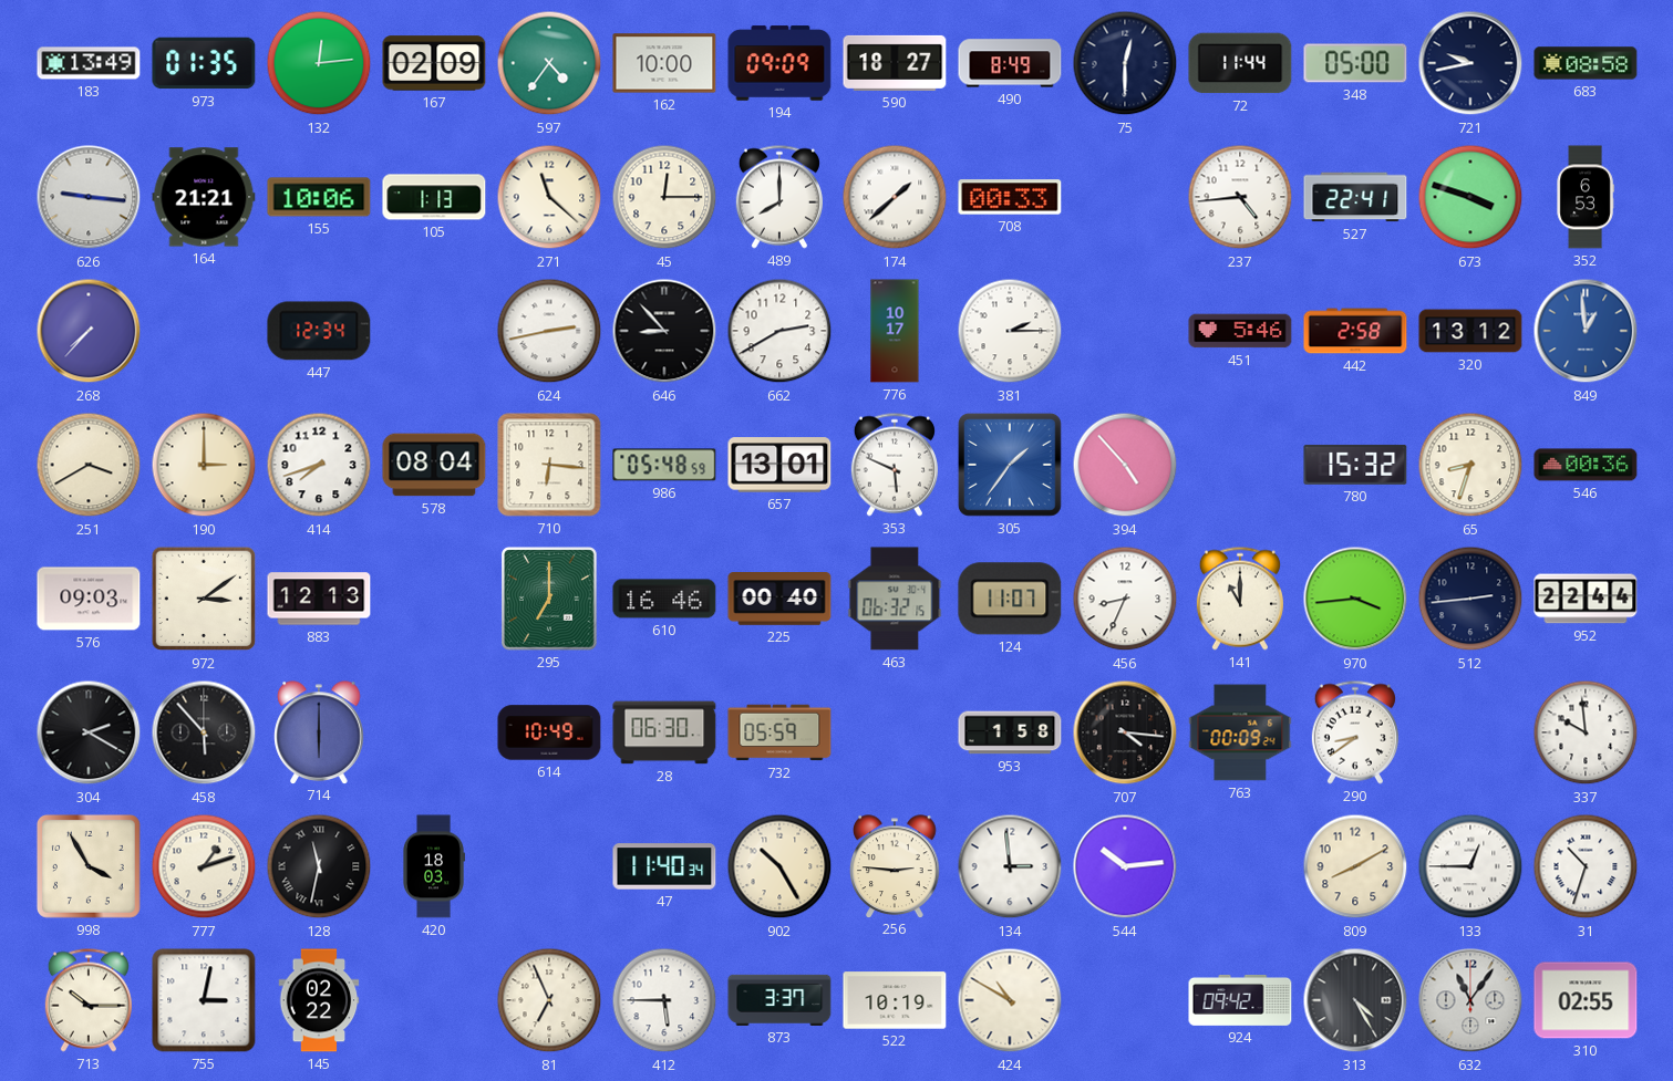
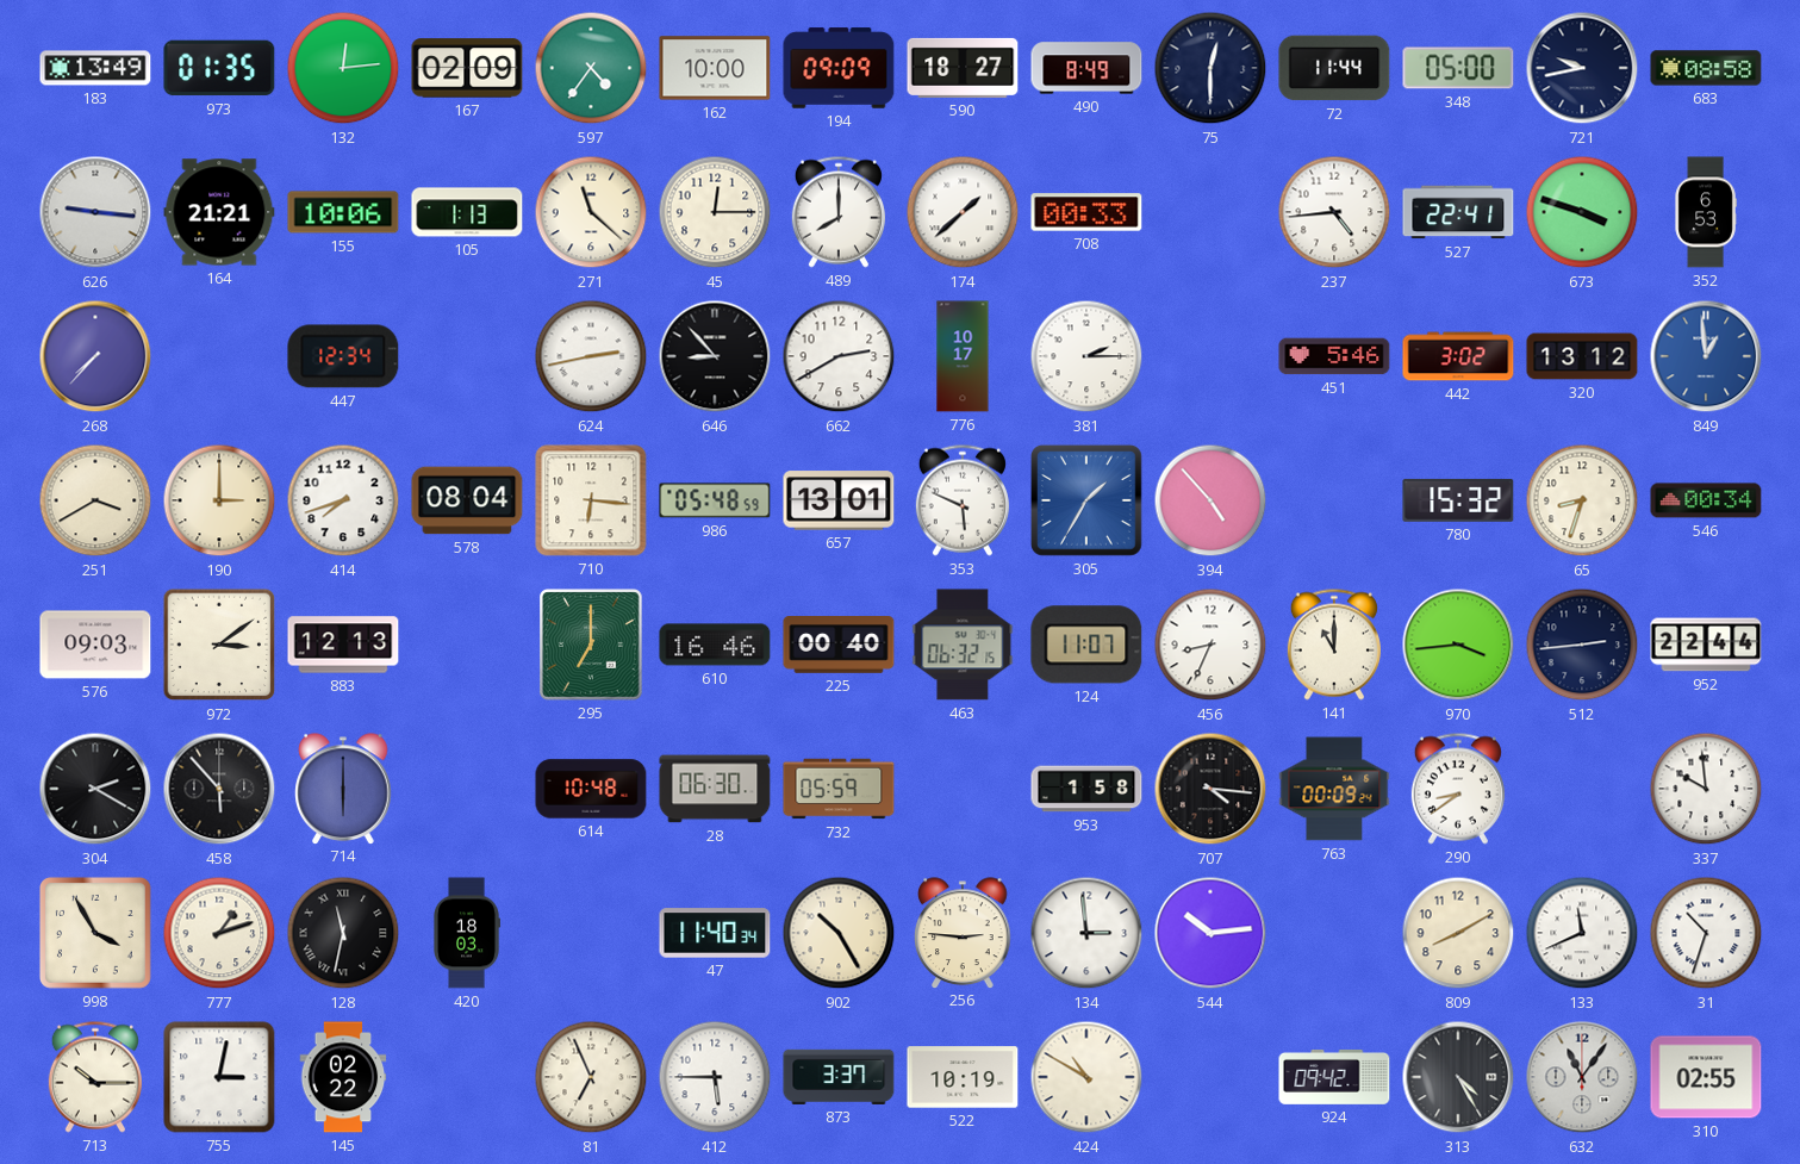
442: 2:58 -> 3:02 (1458, 356)
305: 1:36 -> 1:35 (1086, 500)
546: 00:36 -> 00:34 (1706, 500)
614: 10:49 -> 10:48 (591, 789)
133: 12:45 -> 11:41 (1582, 933)
